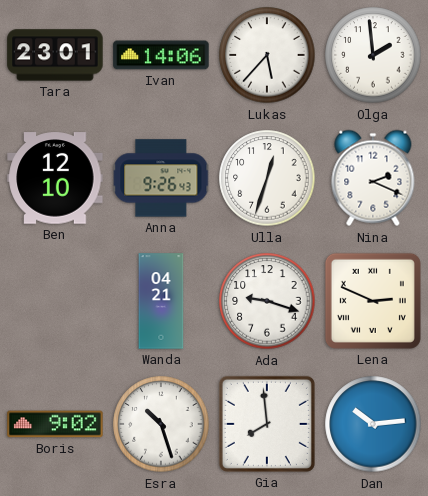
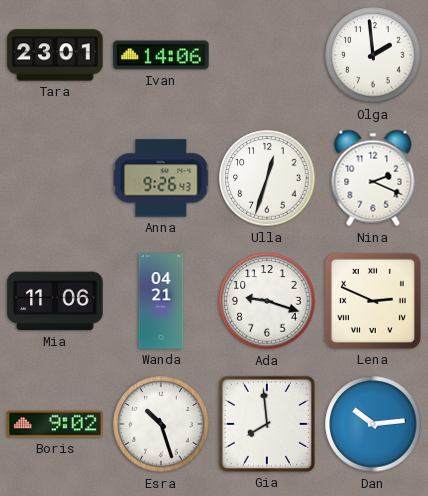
Lukas: 5:37 -> none (267, 55)
Ben: 12:10 -> none (55, 178)
Mia: none -> 11:06 (55, 301)
